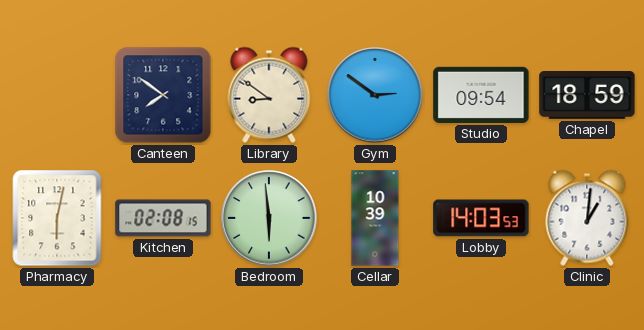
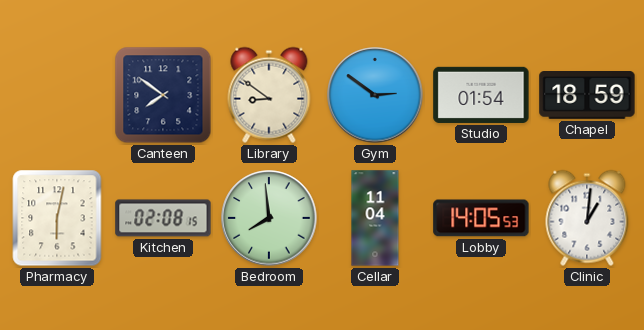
Studio: 09:54 -> 01:54 (481, 95)
Bedroom: 5:59 -> 7:59 (269, 218)
Cellar: 10:39 -> 11:04 (375, 218)
Lobby: 14:03 -> 14:05 (481, 218)
